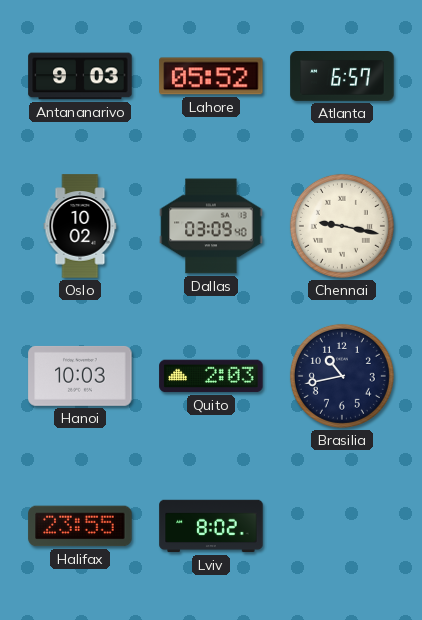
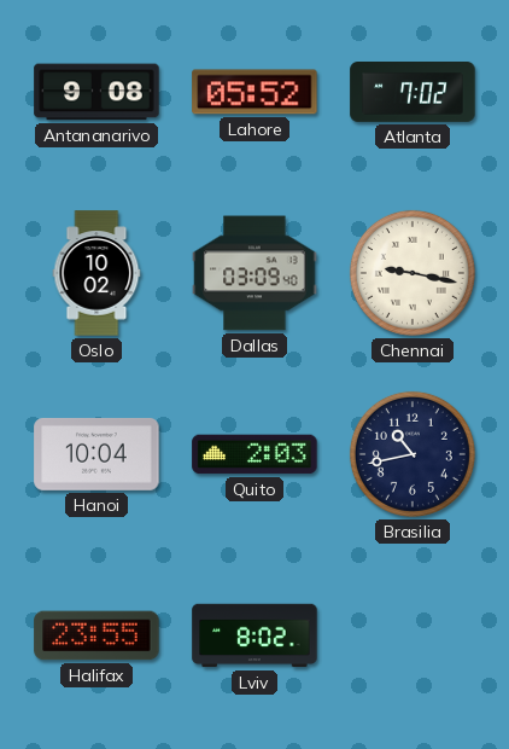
Antananarivo: 9:03 -> 9:08 (96, 92)
Atlanta: 6:57 -> 7:02 (413, 93)
Hanoi: 10:03 -> 10:04 (96, 454)
